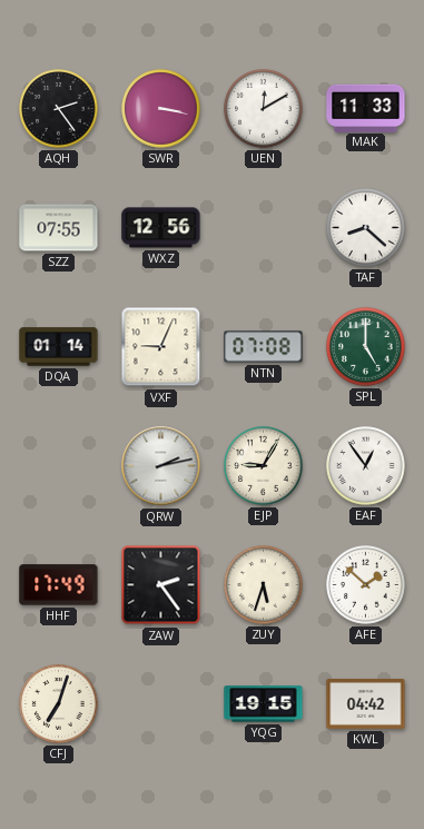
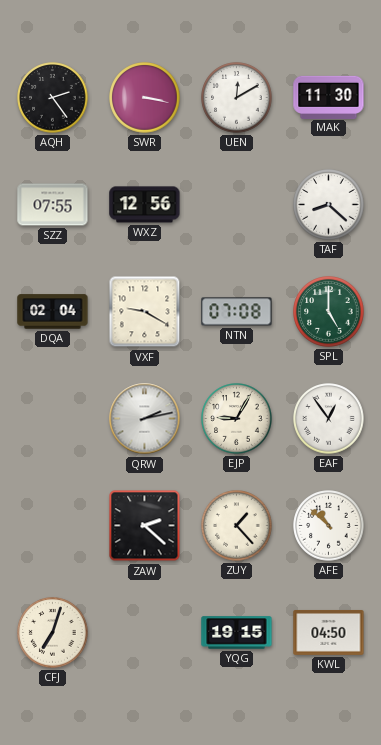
MAK: 11:33 -> 11:30 (329, 97)
DQA: 01:14 -> 02:04 (53, 312)
VXF: 9:04 -> 9:20 (145, 312)
HHF: 17:49 -> none (59, 585)
ZAW: 2:24 -> 2:22 (145, 526)
ZUY: 5:33 -> 1:23 (237, 526)
AFE: 1:52 -> 10:52 (329, 526)
KWL: 04:42 -> 04:50 (329, 632)
